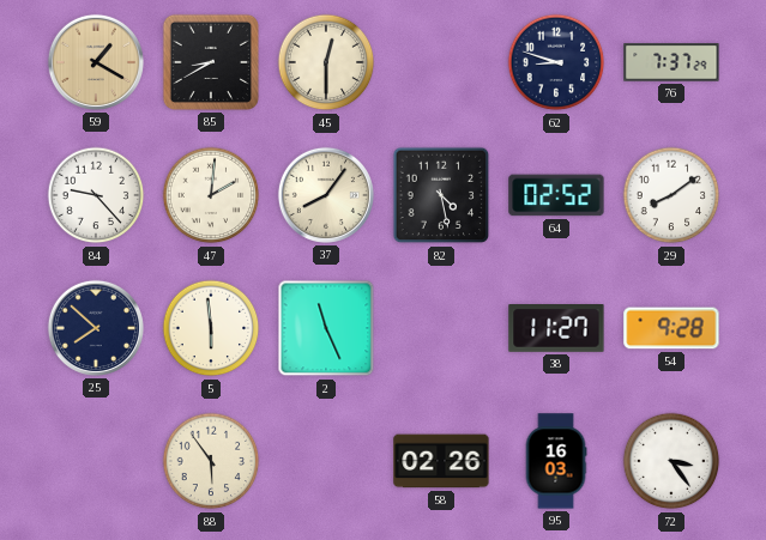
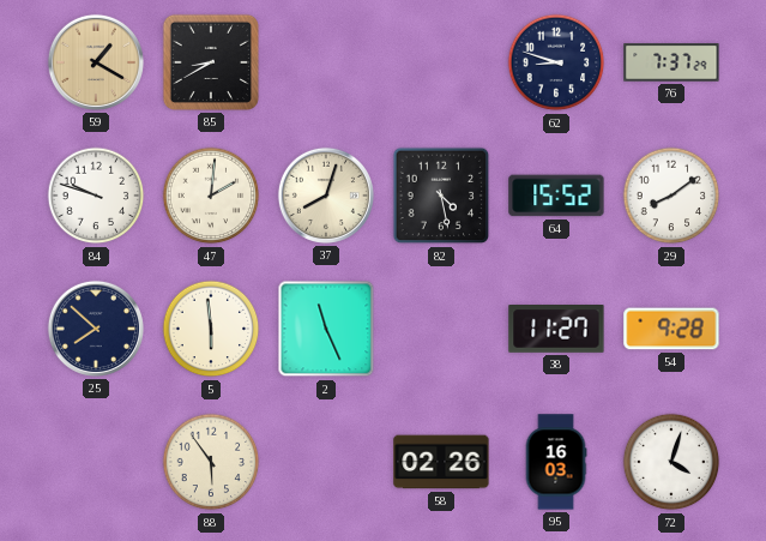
45: 12:30 -> none (326, 62)
84: 9:23 -> 9:48 (96, 196)
37: 8:06 -> 8:03 (326, 196)
64: 02:52 -> 15:52 (556, 196)
72: 3:24 -> 4:03 (671, 462)
